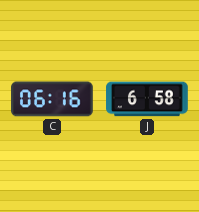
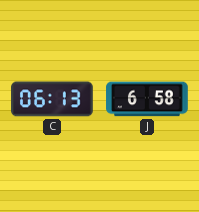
C: 06:16 -> 06:13 (52, 99)
